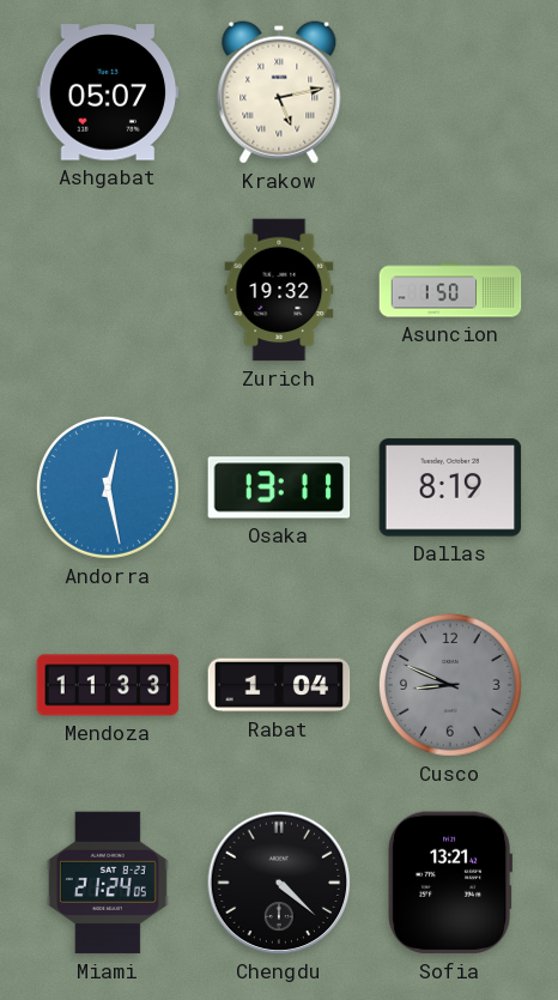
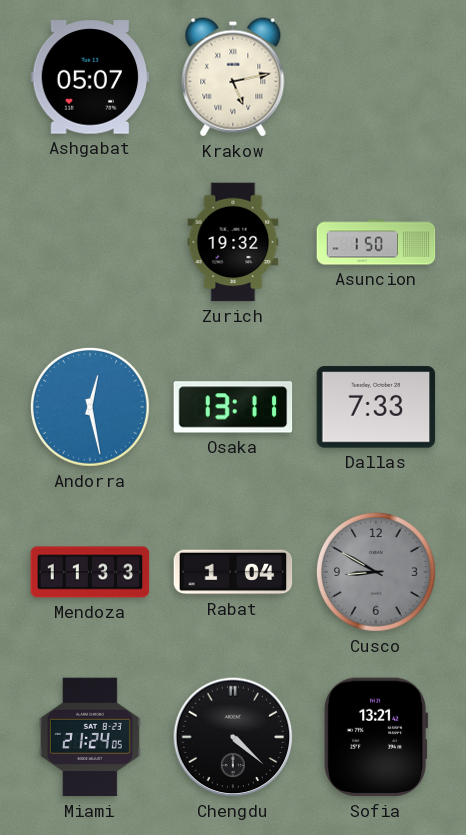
Dallas: 8:19 -> 7:33 (376, 407)
Cusco: 8:49 -> 8:50 (376, 572)
